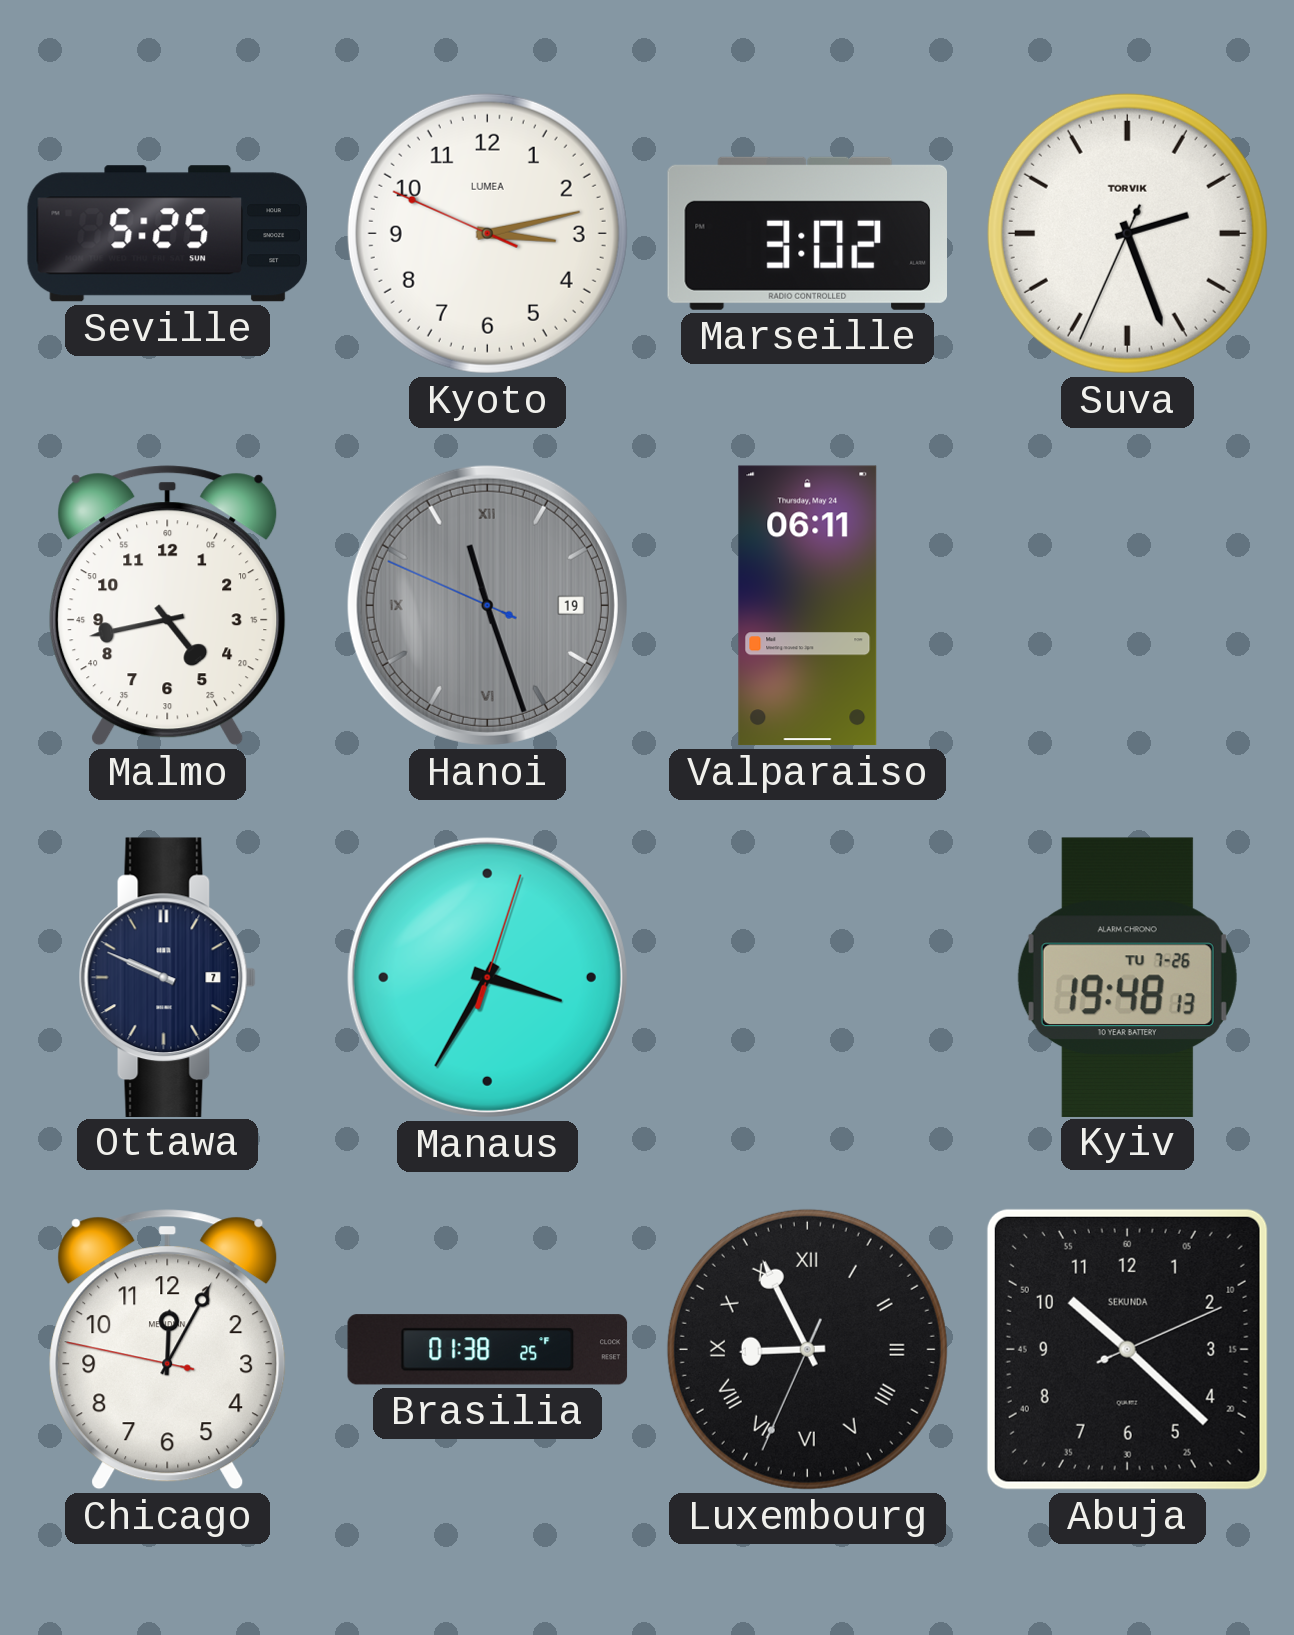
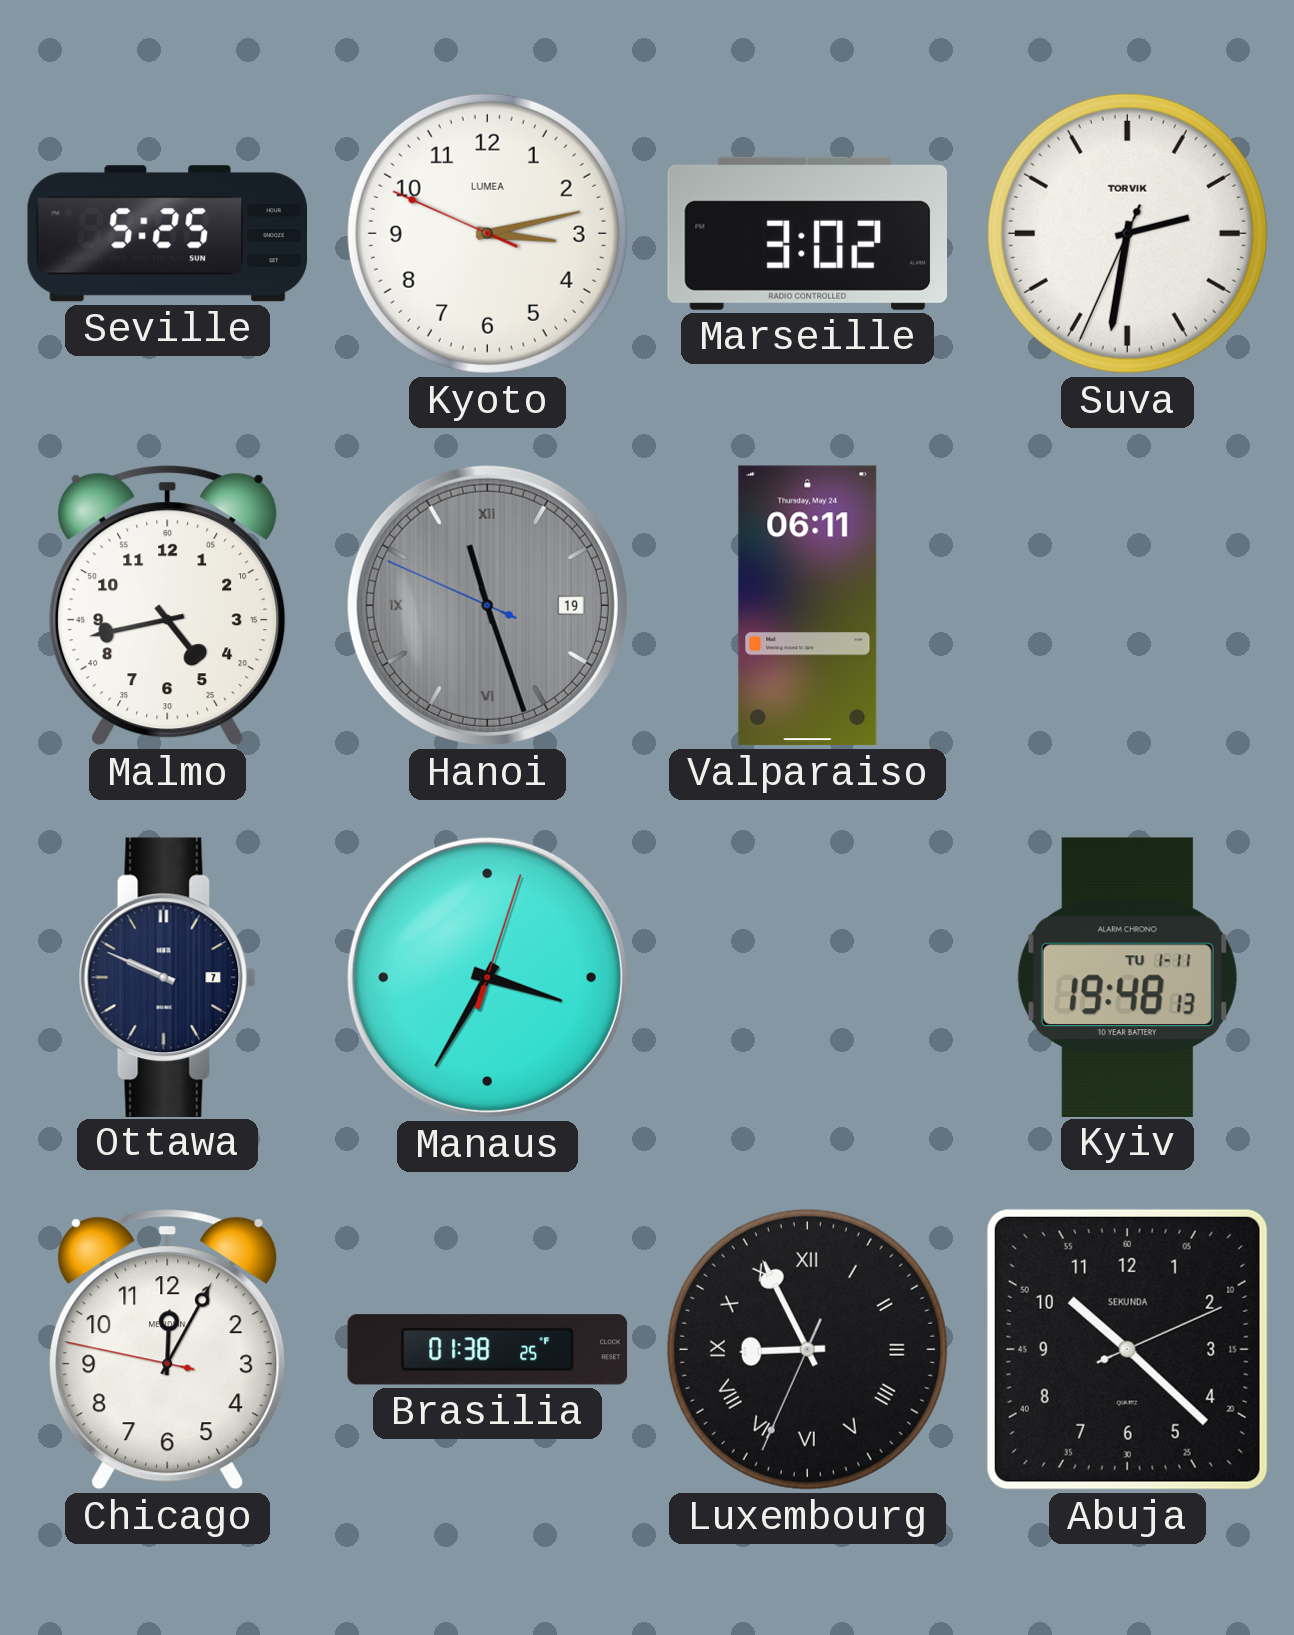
Suva: 2:26 -> 2:31 (1127, 233)
Kyiv date: TU 7-26 -> TU 1-11 (1127, 977)
